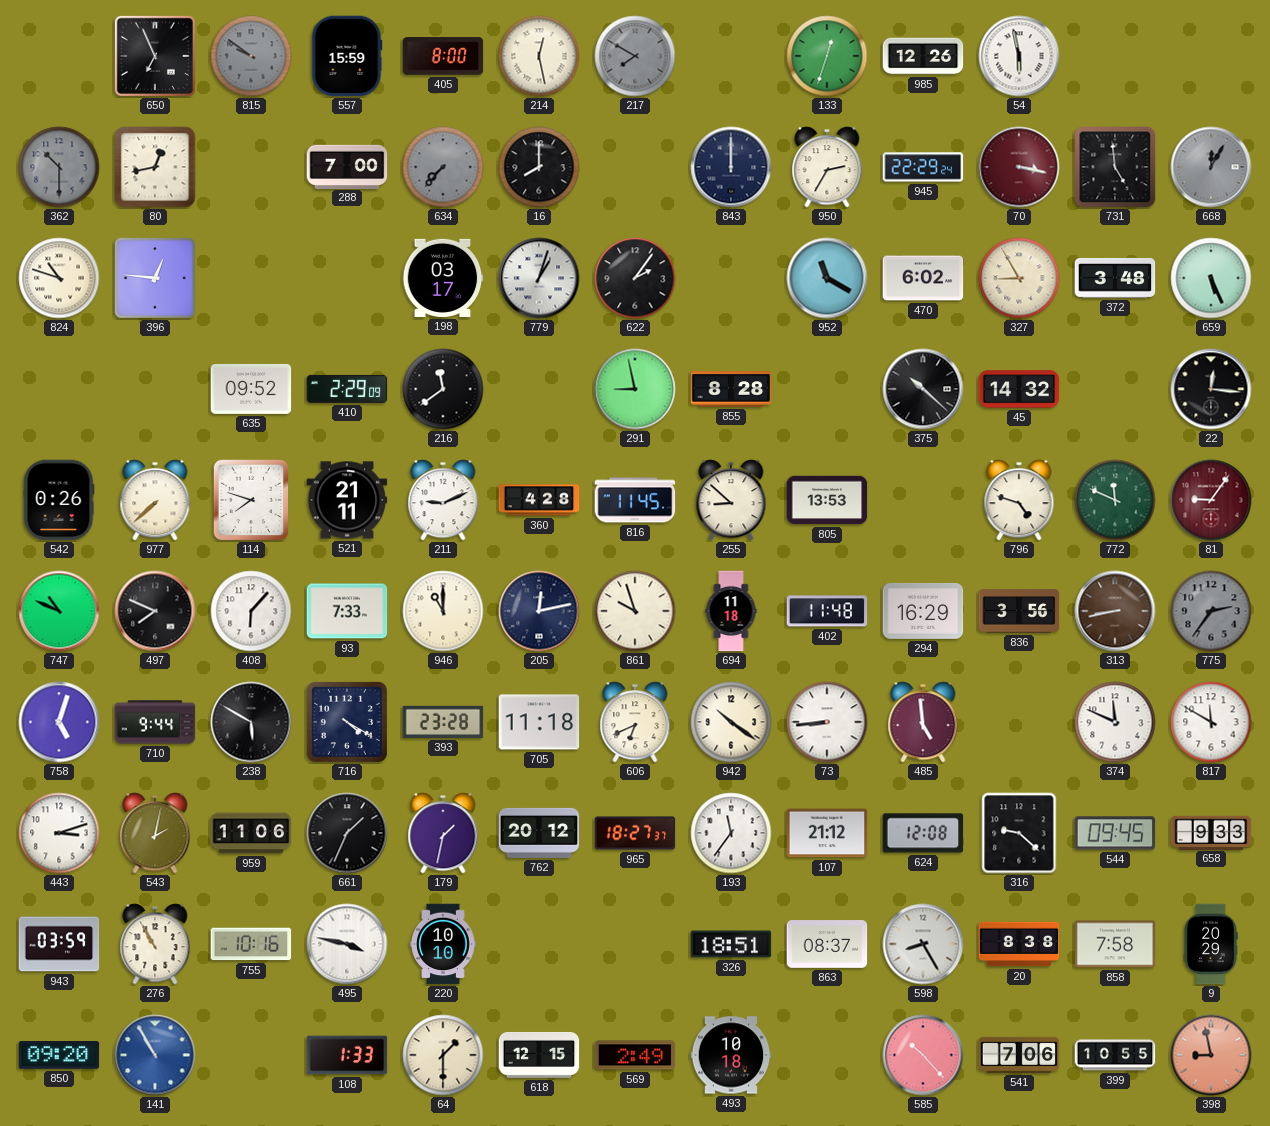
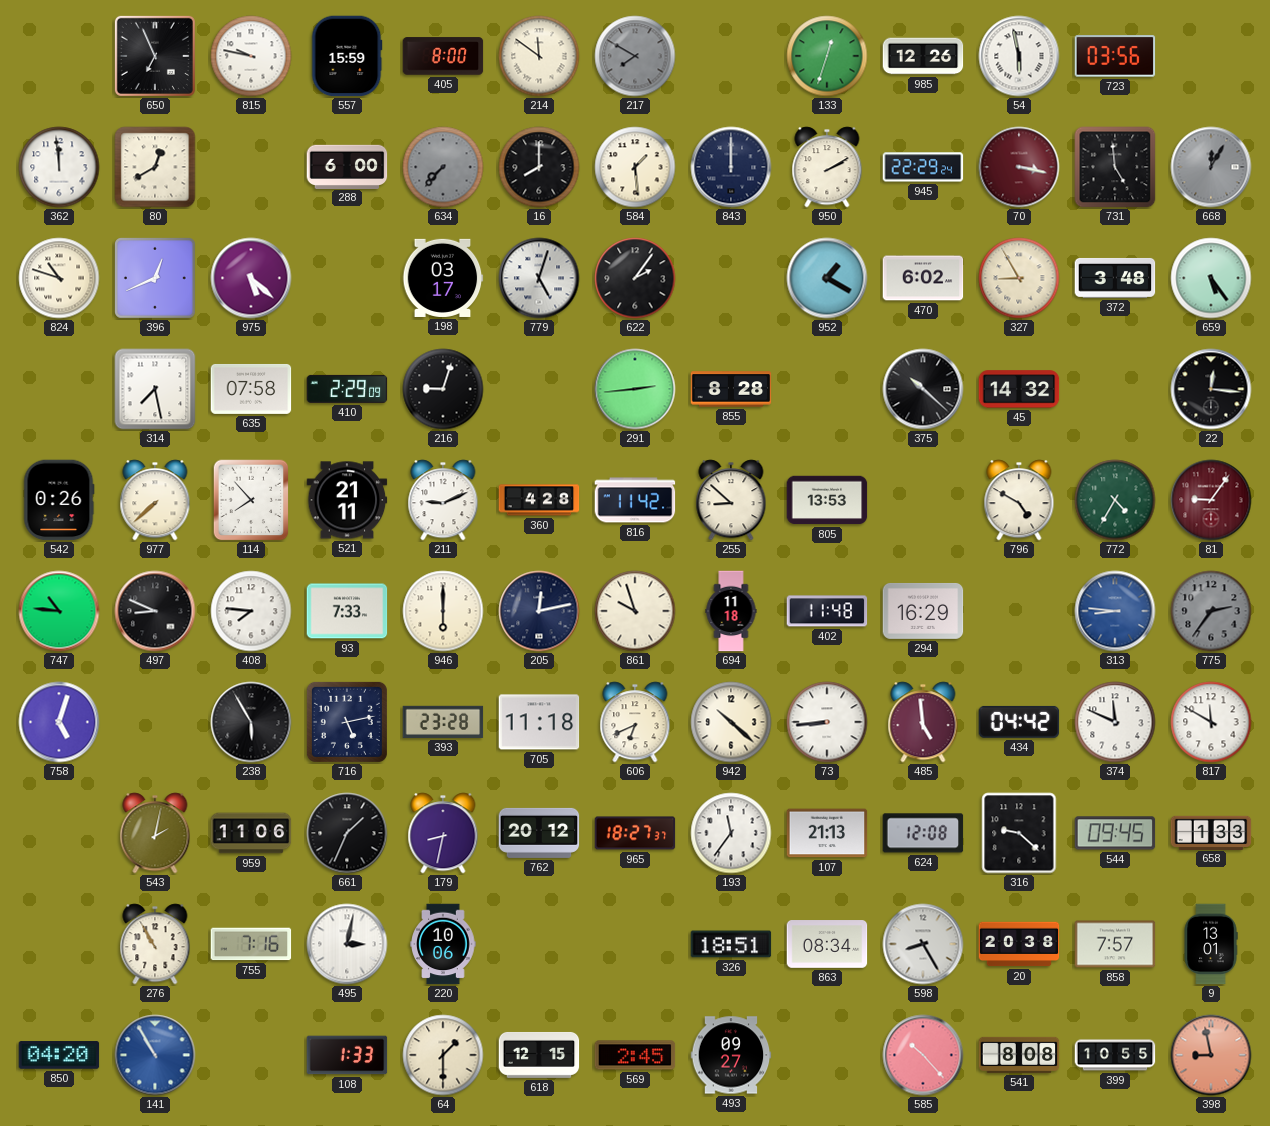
815: 9:51 -> 9:47 (251, 56)
815 dial: grey -> white (251, 56)
214: 12:28 -> 11:51 (539, 56)
723: none -> 03:56 (1115, 56)
362: 10:30 -> 11:59 (59, 167)
362 dial: grey -> white (59, 167)
80: 12:43 -> 12:40 (155, 167)
288: 7:00 -> 6:00 (347, 166)
584: none -> 1:29 (635, 167)
950: 2:35 -> 2:10 (827, 167)
396: 12:46 -> 12:41 (156, 279)
975: none -> 5:22 (251, 278)
779: 1:03 -> 5:03 (539, 278)
952: 11:20 -> 1:20 (827, 278)
659: 5:26 -> 5:24 (1211, 278)
314: none -> 7:28 (155, 389)
635: 09:52 -> 07:58 (251, 389)
216: 11:39 -> 9:03 (443, 389)
291: 8:58 -> 2:44 (635, 389)
114: 7:48 -> 7:53 (251, 500)
816: 11:45 -> 11:42 (635, 500)
796: 4:48 -> 4:50 (1019, 500)
772: 11:49 -> 4:35 (1115, 500)
747: 10:49 -> 10:46 (59, 611)
497: 7:49 -> 8:49 (155, 611)
408: 6:07 -> 7:46 (251, 611)
946: 11:00 -> 6:00 (443, 611)
836: 3:56 -> none (1019, 611)
313: 8:43 -> 8:46 (1115, 611)
313 dial: brown -> blue (1115, 611)
710: 9:44 -> none (155, 722)
238: 5:50 -> 5:55 (251, 722)
716: 4:20 -> 5:13 (347, 722)
942: 10:21 -> 10:22 (731, 722)
434: none -> 04:42 (1019, 722)
443: 3:12 -> none (59, 833)
179: 1:32 -> 8:32 (443, 833)
107: 21:12 -> 21:13 (827, 833)
658: 9:33 -> 1:33 (1211, 832)
943: 03:59 -> none (59, 944)
755: 10:16 -> 7:16 (251, 944)
495: 3:47 -> 3:02 (347, 944)
220: 10:10 -> 10:06 (443, 944)
863: 08:37 -> 08:34 (827, 944)
20: 8:38 -> 20:38 (1019, 944)
858: 7:58 -> 7:57 (1115, 944)
9: 20:29 -> 13:01 (1211, 944)
850: 09:20 -> 04:20 (59, 1055)
569: 2:49 -> 2:45 (635, 1055)
493: 10:18 -> 09:27 (731, 1055)
541: 7:06 -> 8:08 (1019, 1055)
